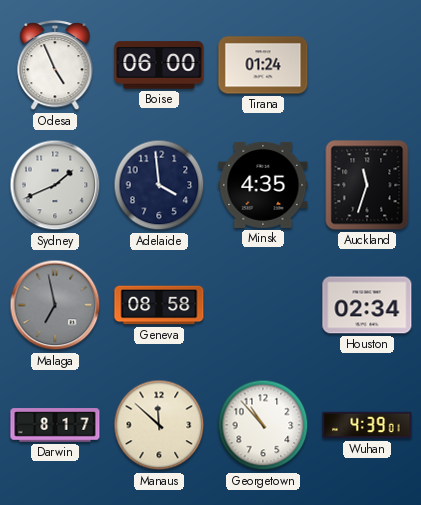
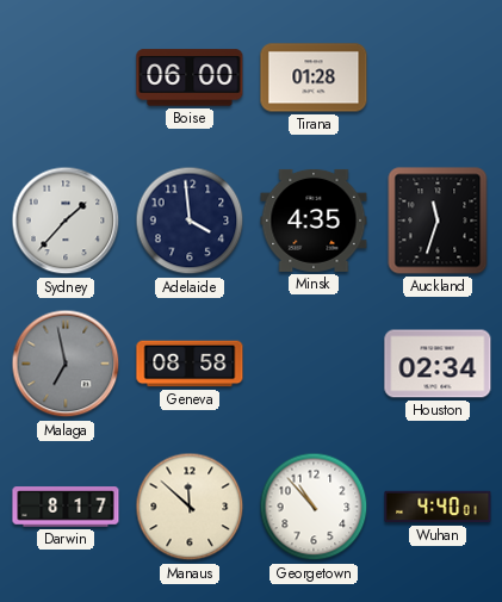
Odesa: 4:56 -> none (55, 66)
Tirana: 01:24 -> 01:28 (314, 77)
Sydney: 1:41 -> 1:37 (66, 221)
Wuhan: 4:39 -> 4:40 (438, 507)
